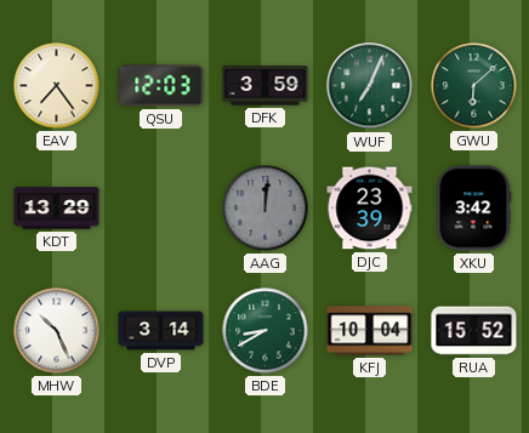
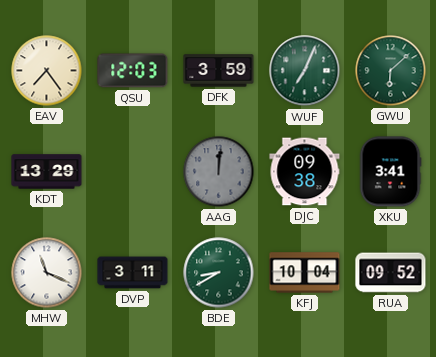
DJC: 23:39 -> 09:38 (305, 172)
XKU: 3:42 -> 3:41 (390, 172)
MHW: 10:26 -> 11:19 (47, 273)
DVP: 3:14 -> 3:11 (133, 273)
RUA: 15:52 -> 09:52 (391, 273)
